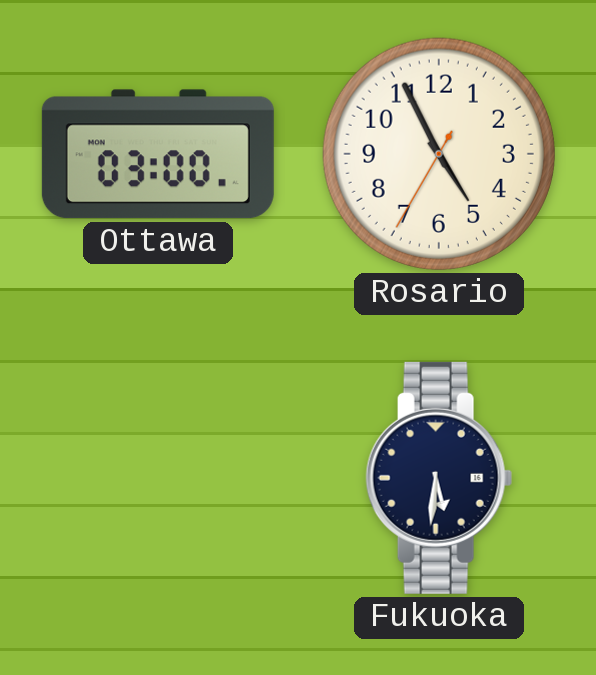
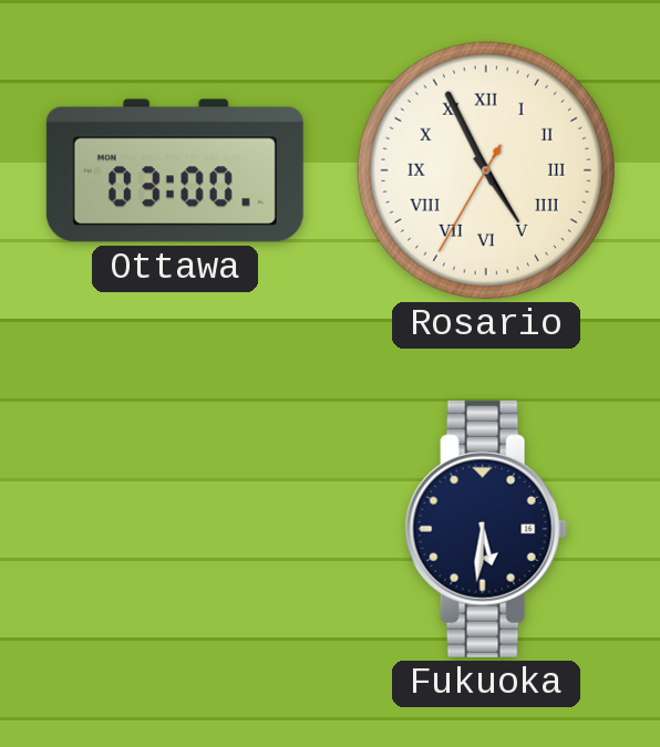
Rosario numerals: Arabic -> Roman (486, 170)
